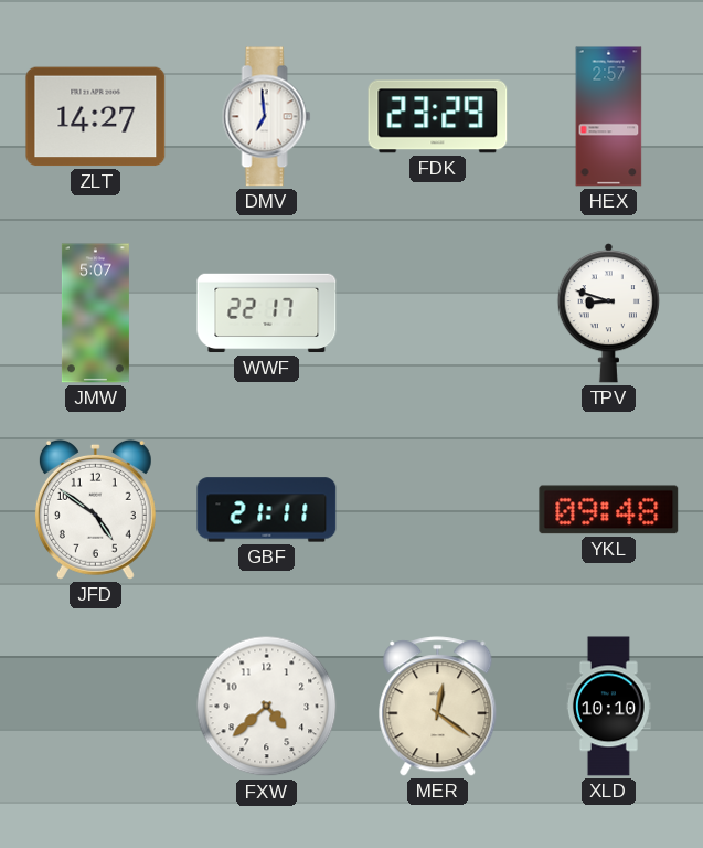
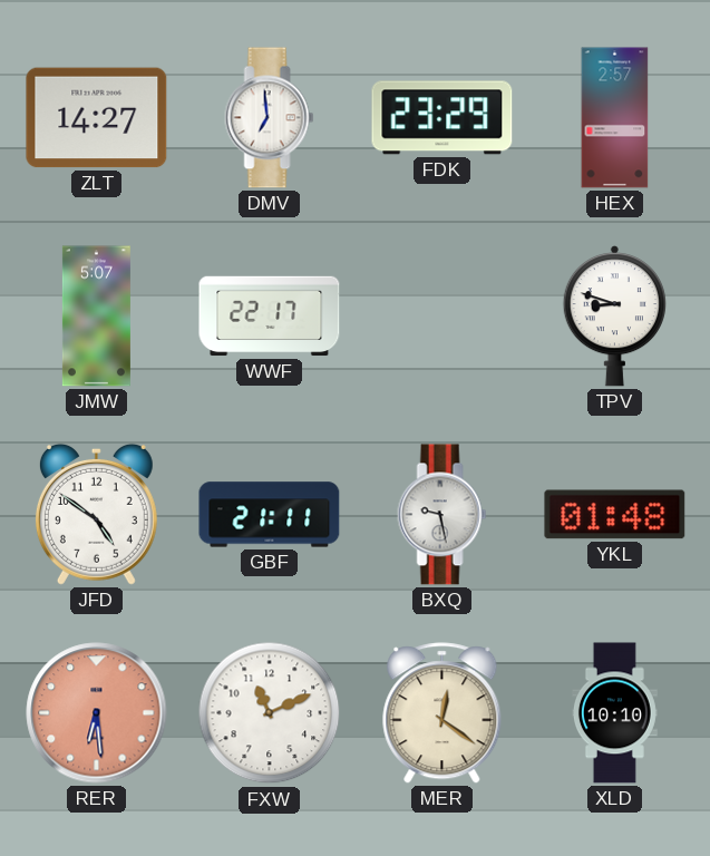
BXQ: none -> 9:28 (442, 515)
YKL: 09:48 -> 01:48 (615, 515)
RER: none -> 6:29 (97, 713)
FXW: 4:38 -> 11:11 (270, 713)
